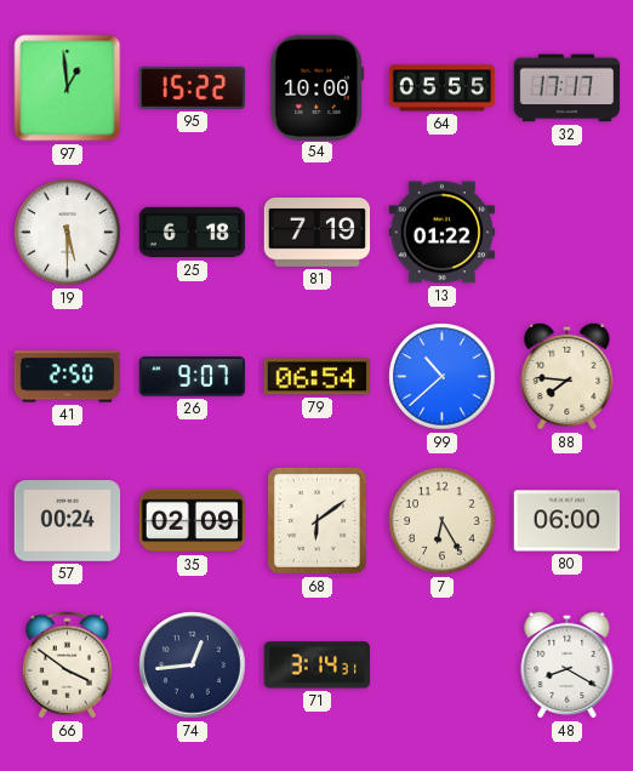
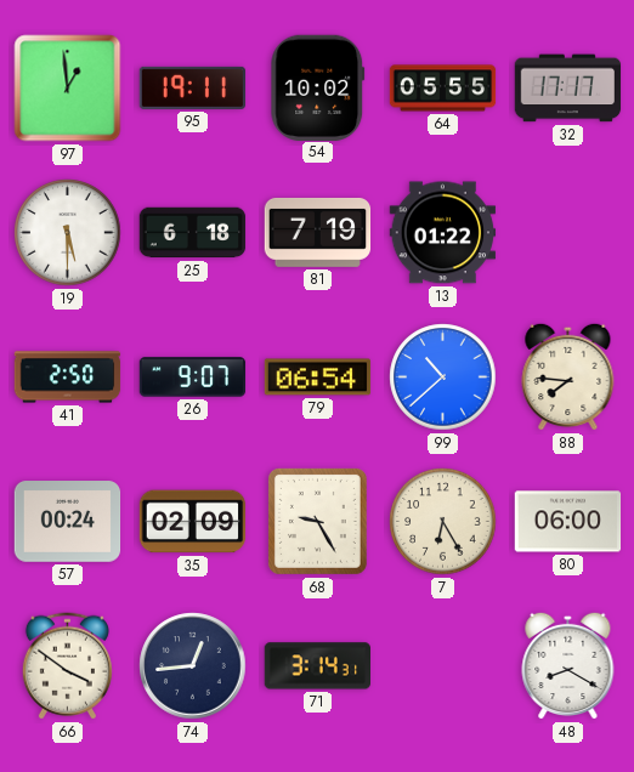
95: 15:22 -> 19:11 (193, 87)
54: 10:00 -> 10:02 (318, 87)
68: 6:09 -> 9:25 (317, 521)
